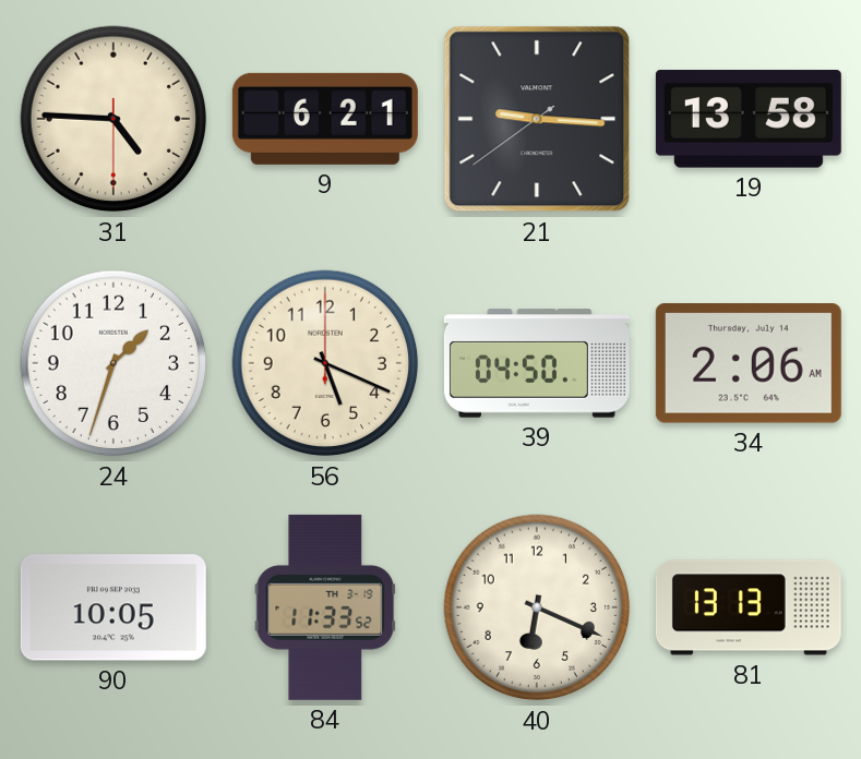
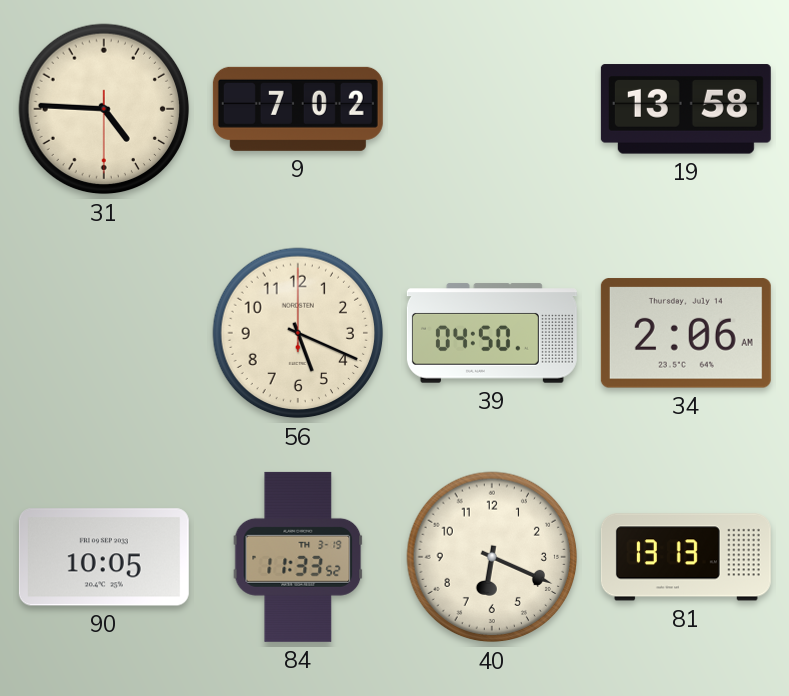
9: 6:21 -> 7:02 (298, 109)
21: 9:15 -> none (537, 119)
24: 1:33 -> none (113, 363)
